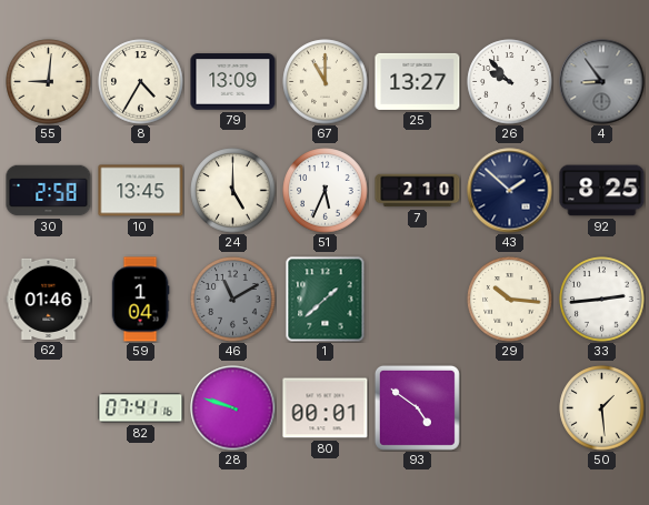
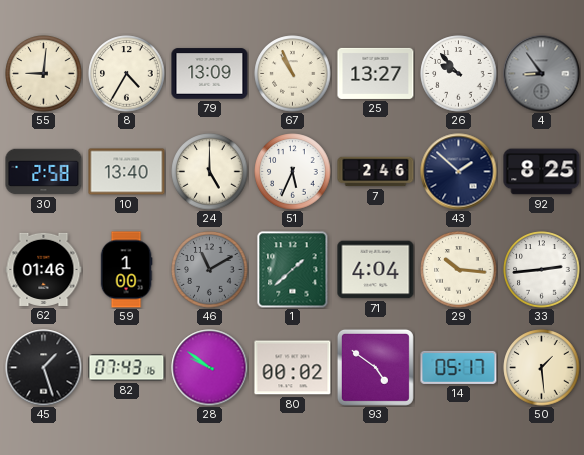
67: 11:00 -> 10:56 (293, 74)
10: 13:45 -> 13:40 (127, 172)
7: 2:10 -> 2:46 (376, 172)
59: 1:04 -> 1:00 (126, 270)
71: none -> 4:04 (376, 270)
45: none -> 1:27 (44, 368)
82: 07:41 -> 07:43 (127, 368)
28: 9:48 -> 9:51 (210, 368)
80: 00:01 -> 00:02 (293, 368)
14: none -> 05:17 (459, 367)
